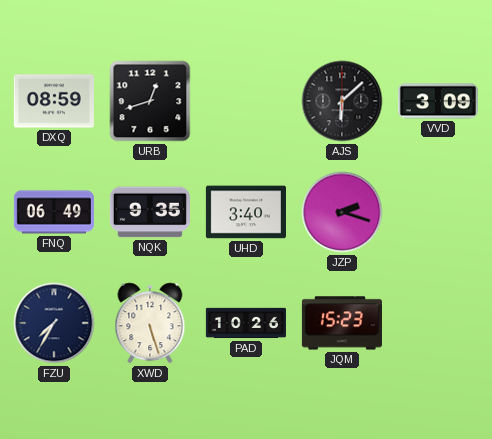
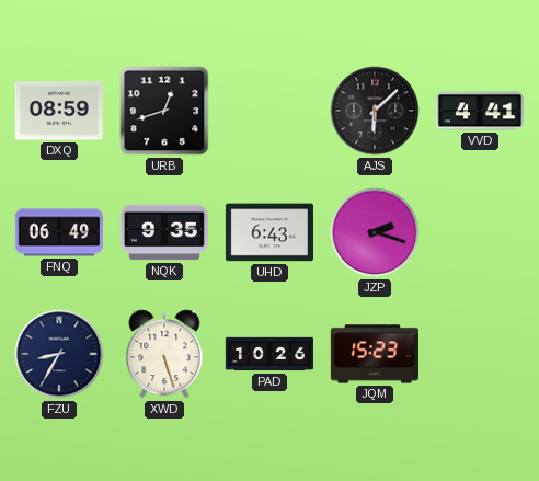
VVD: 3:09 -> 4:41 (480, 111)
UHD: 3:40 -> 6:43 (269, 232)
FZU: 7:35 -> 8:35 (59, 354)
